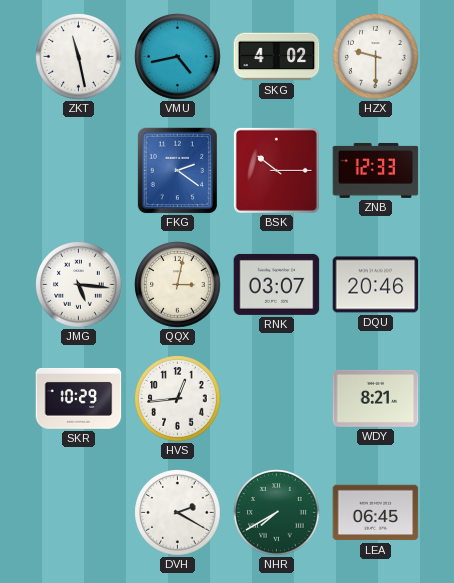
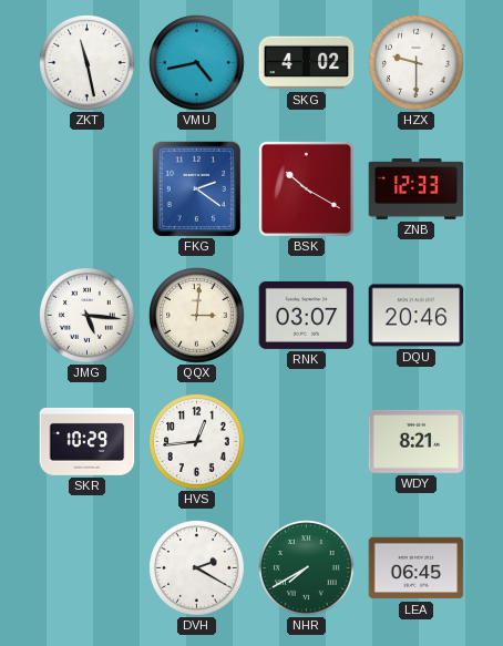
BSK: 10:15 -> 10:20 (306, 188)
QQX: 3:02 -> 3:01 (197, 316)
